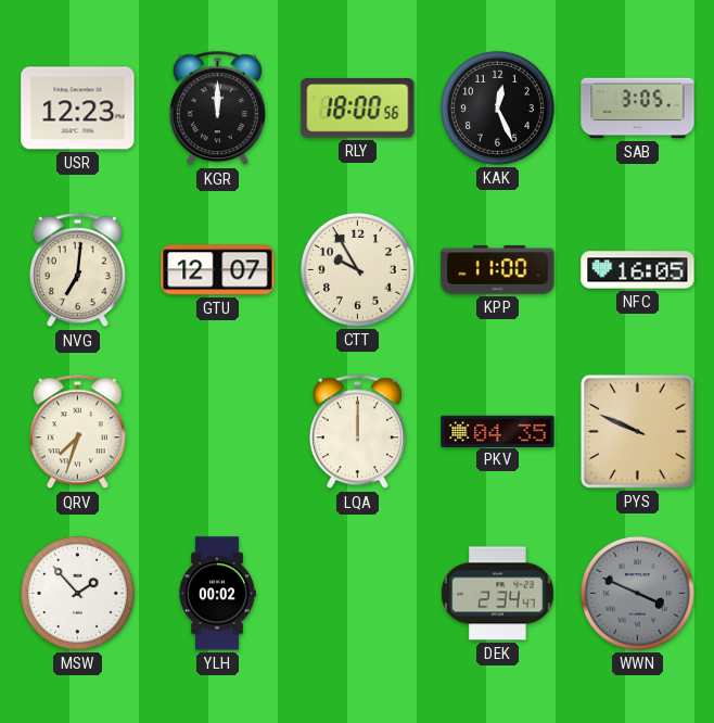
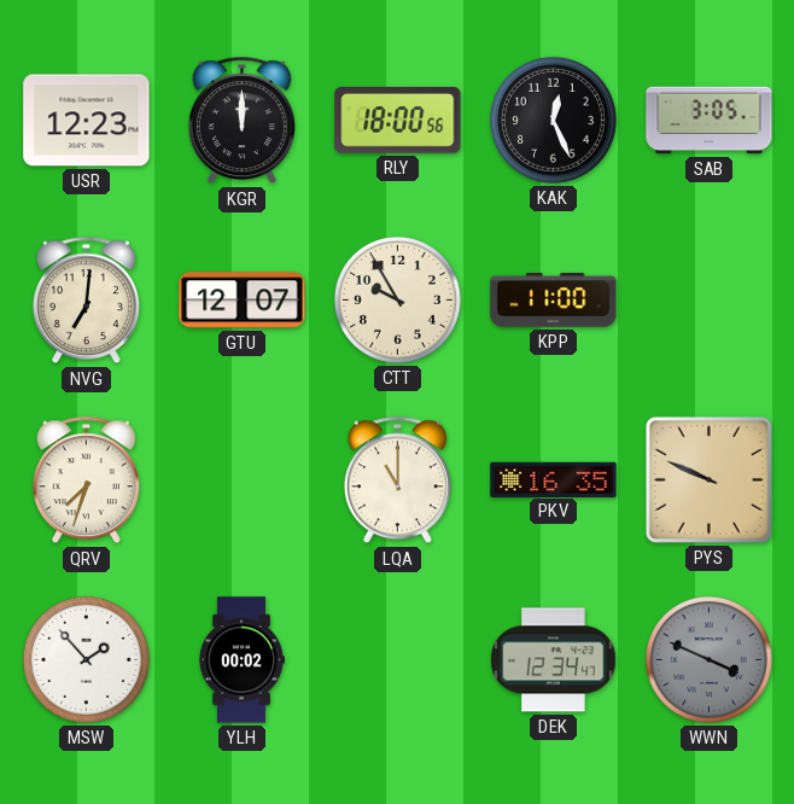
NFC: 16:05 -> none (638, 270)
LQA: 12:00 -> 11:00 (397, 480)
PKV: 04:35 -> 16:35 (554, 479)
DEK: 2:34 -> 12:34 (554, 660)
